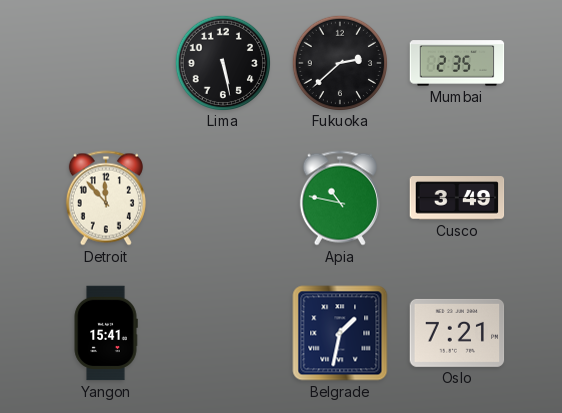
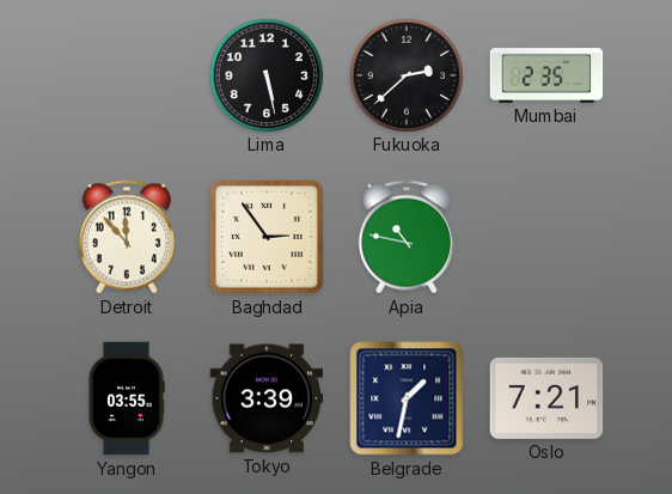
Baghdad: none -> 2:54 (267, 237)
Cusco: 3:49 -> none (457, 198)
Yangon: 15:41 -> 03:55 (127, 398)
Tokyo: none -> 3:39 (267, 398)
